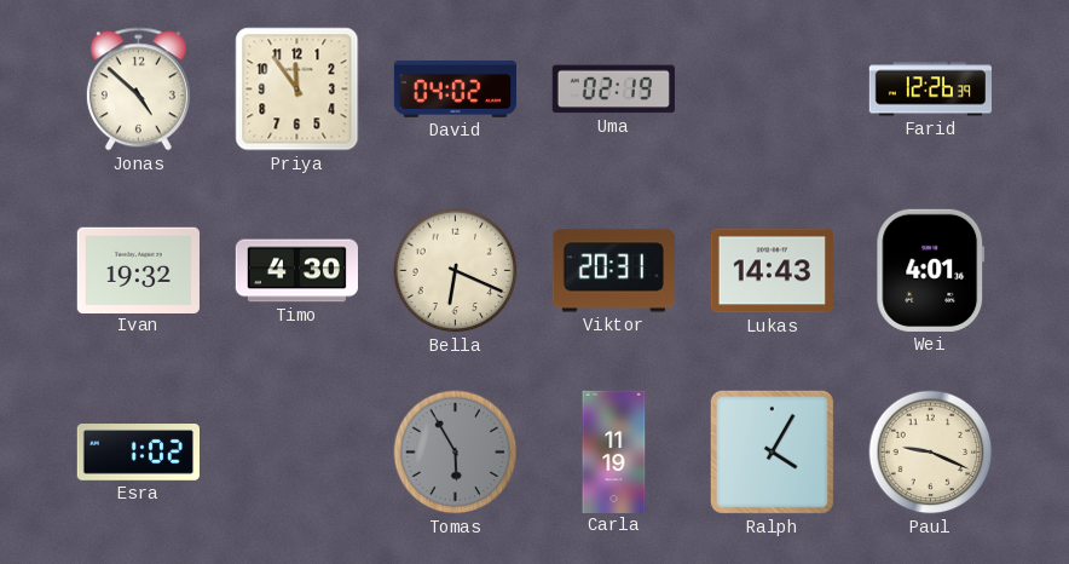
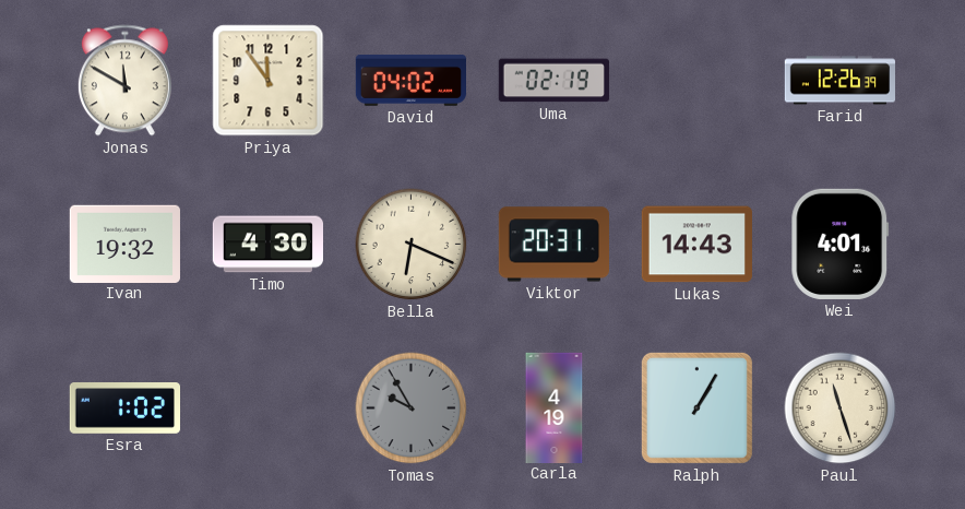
Jonas: 4:52 -> 11:50 (124, 81)
Tomas: 5:55 -> 9:55 (412, 409)
Carla: 11:19 -> 4:19 (555, 407)
Ralph: 4:05 -> 1:05 (696, 407)
Paul: 9:19 -> 11:27 (841, 409)
